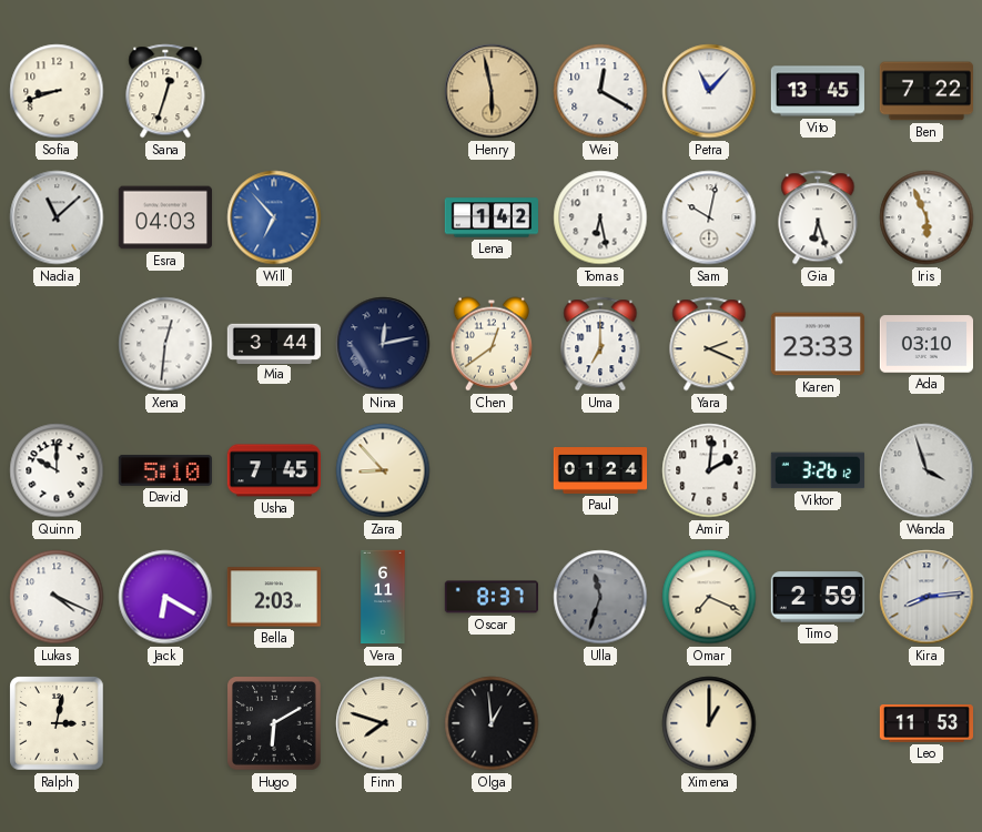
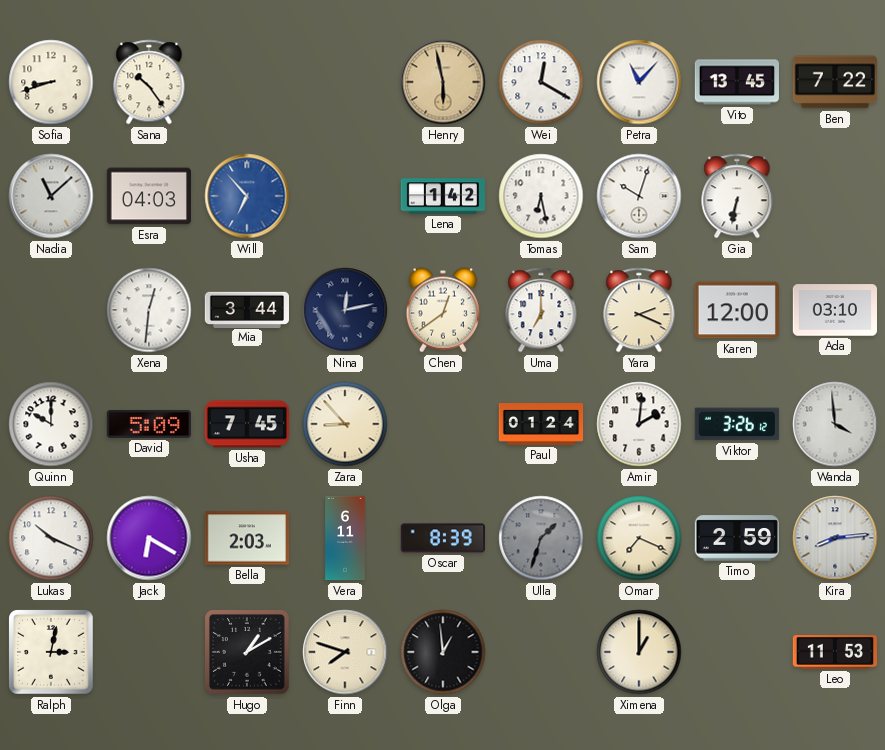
Sana: 12:33 -> 10:24 (149, 82)
Sam: 10:02 -> 10:03 (639, 196)
Gia: 6:27 -> 6:32 (737, 196)
Iris: 5:56 -> none (927, 217)
Karen: 23:33 -> 12:00 (737, 310)
David: 5:10 -> 5:09 (148, 424)
Wanda: 3:57 -> 3:59 (835, 424)
Lukas: 4:19 -> 10:19 (51, 538)
Oscar: 8:37 -> 8:39 (443, 538)
Ulla: 11:33 -> 1:33 (541, 538)
Hugo: 6:10 -> 1:10 (247, 652)
